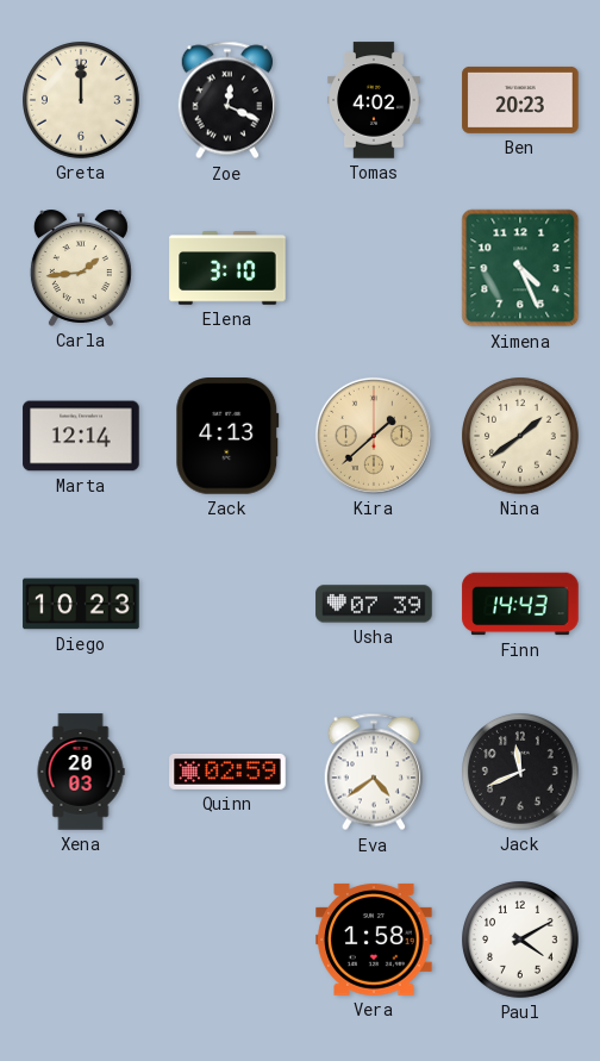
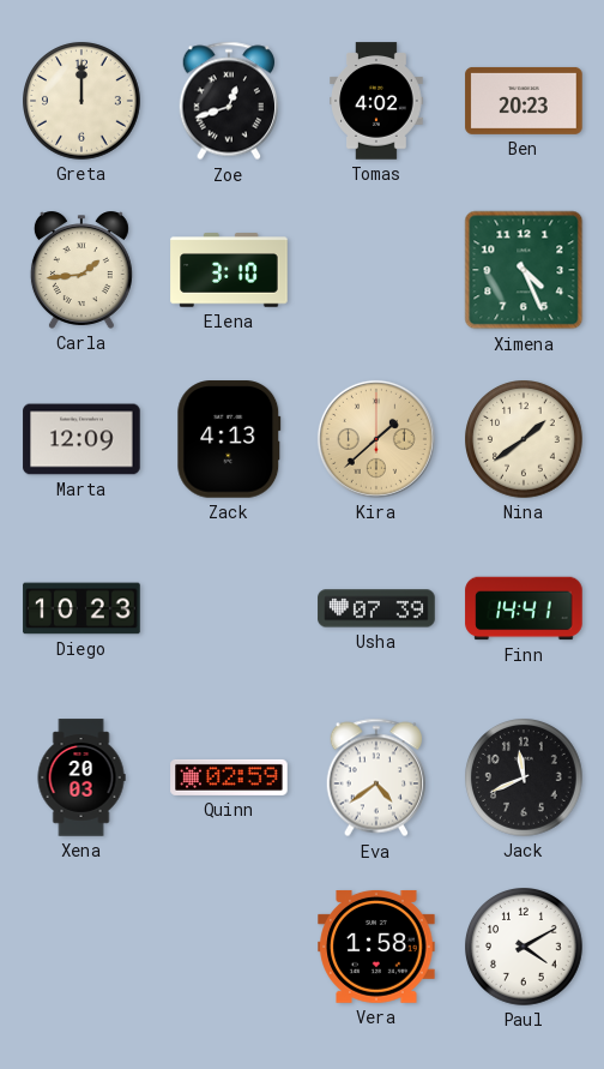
Zoe: 12:19 -> 12:42 (228, 101)
Marta: 12:14 -> 12:09 (81, 439)
Finn: 14:43 -> 14:41 (524, 608)
